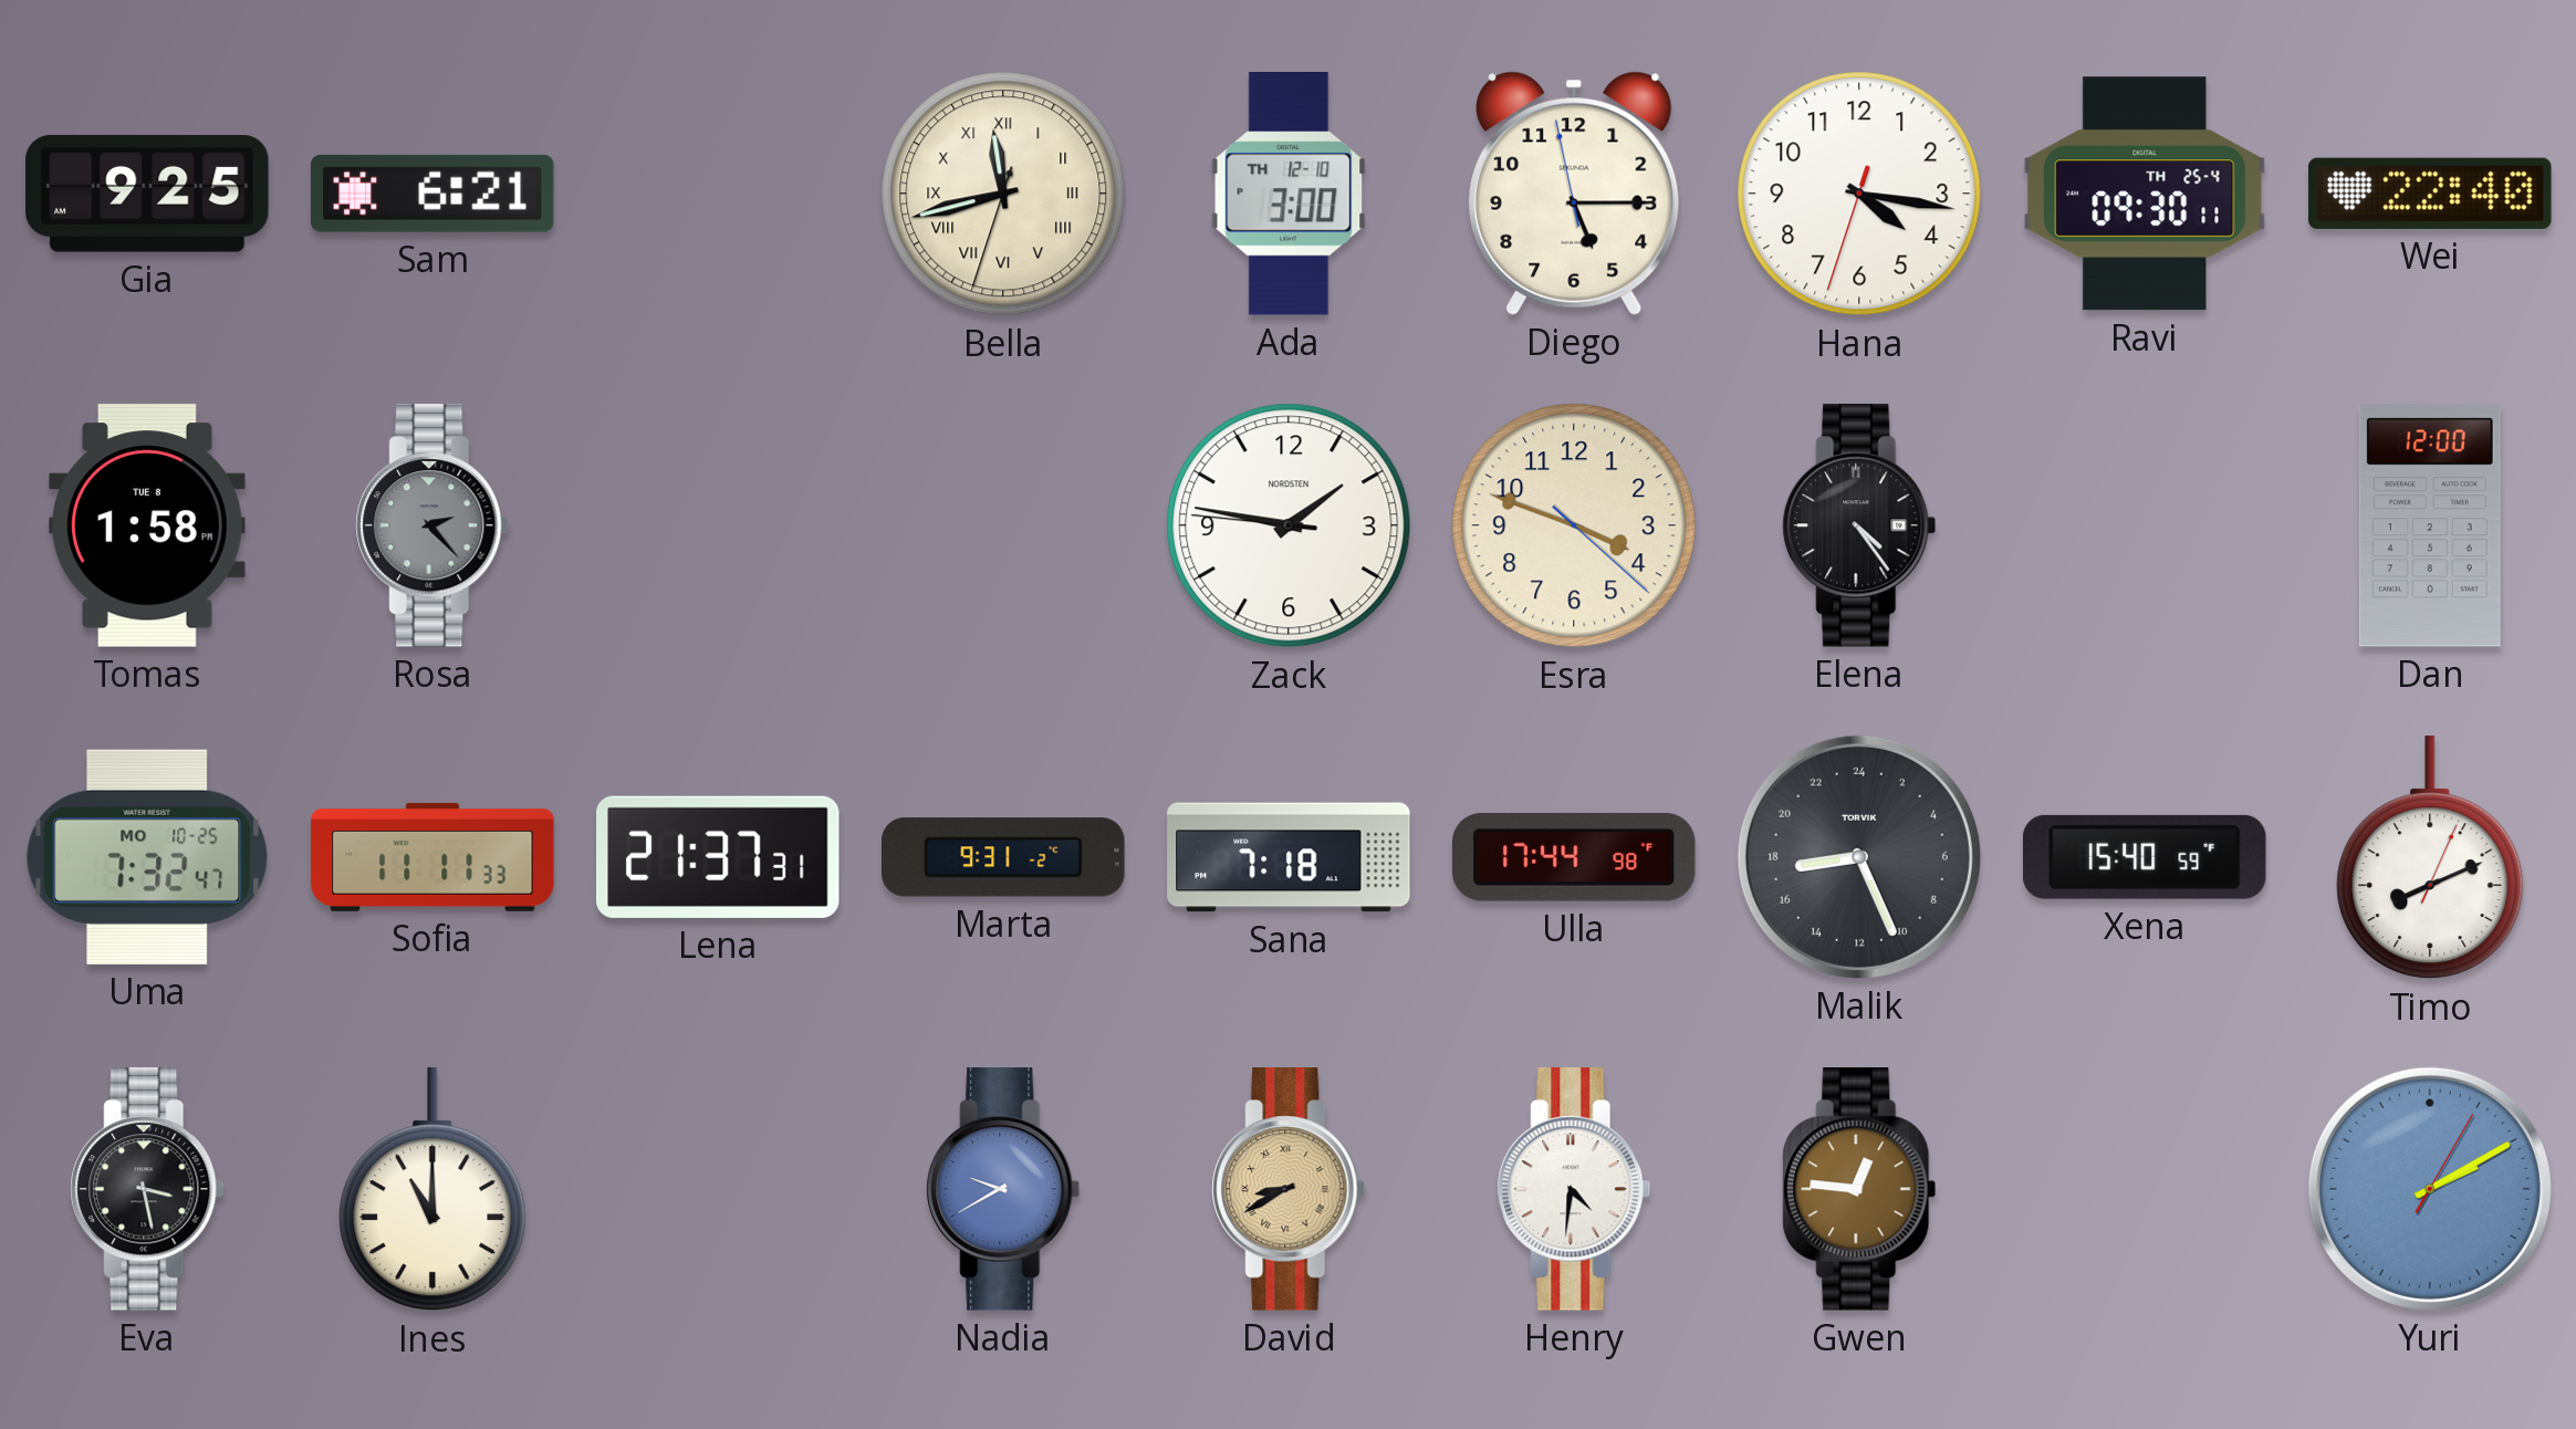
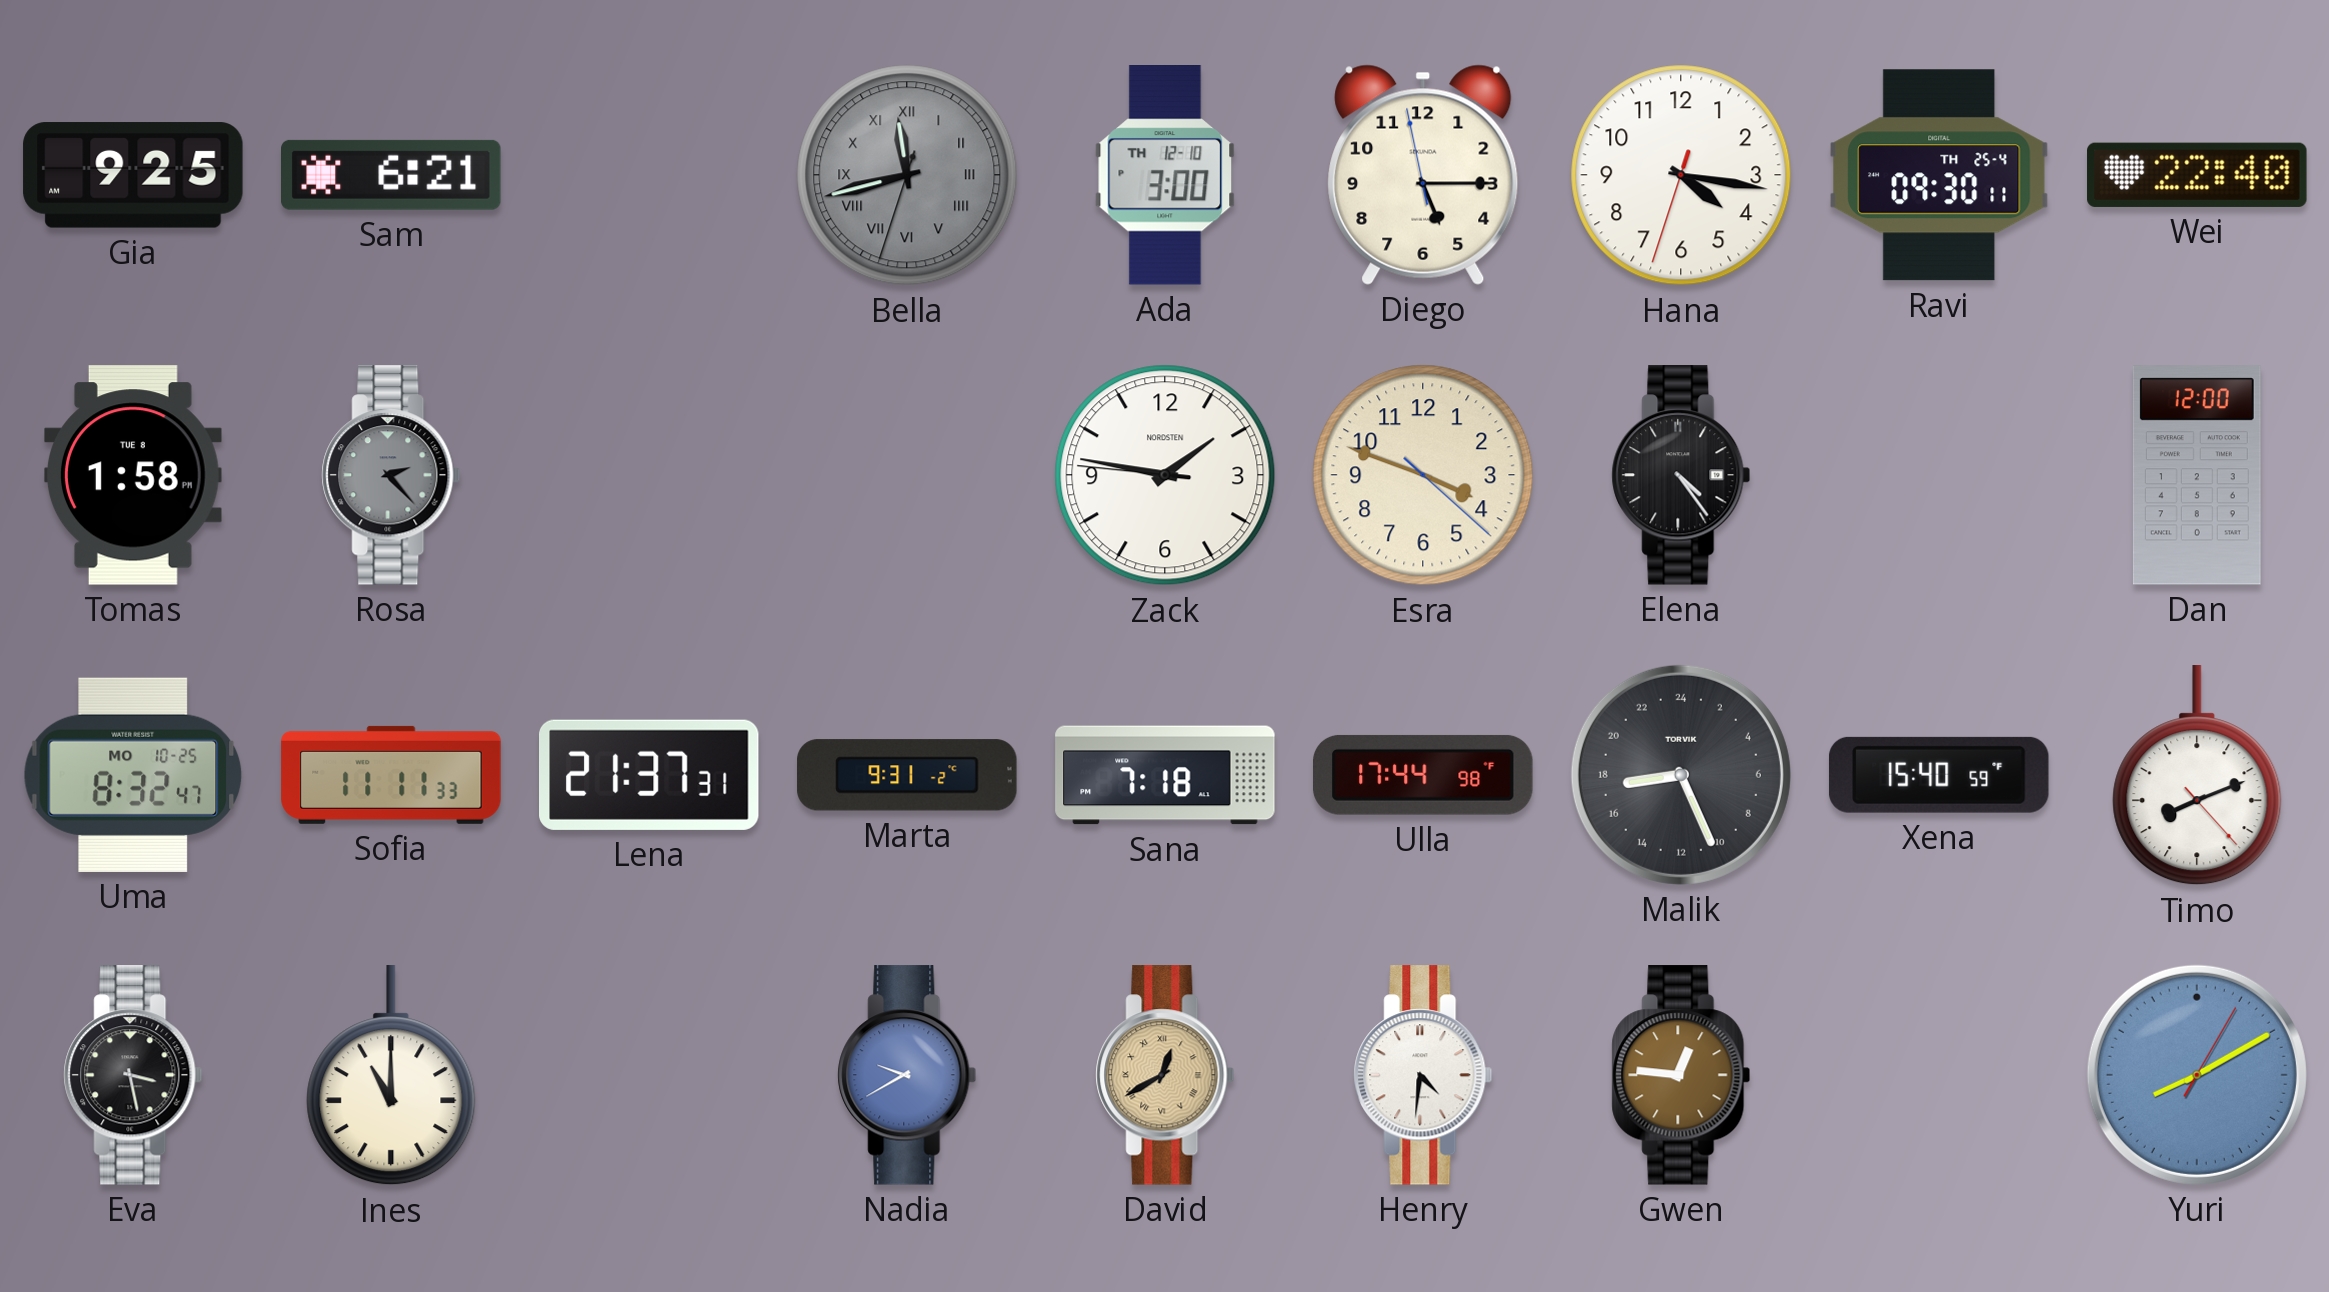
Bella dial: cream -> grey (907, 175)
Uma: 7:32 -> 8:32 (133, 775)
Timo: 8:11:04 -> 8:11:23 (2197, 776)
David: 8:40 -> 12:40 (1165, 1075)
Yuri: 2:10 -> 8:10 (2197, 1075)
